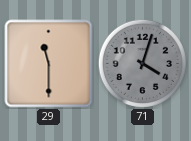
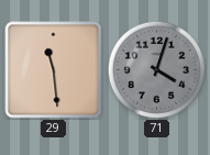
29: 11:30 -> 11:29 (54, 70)
